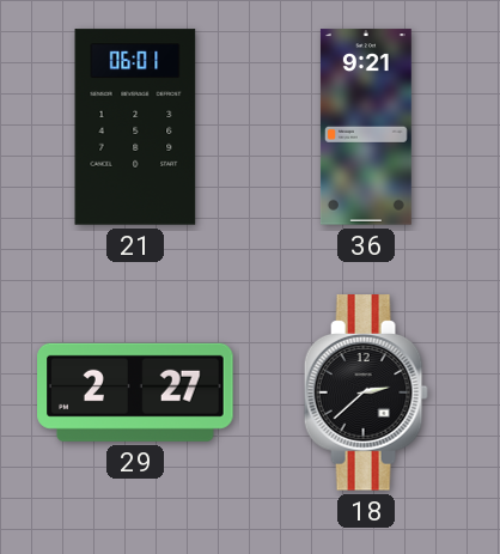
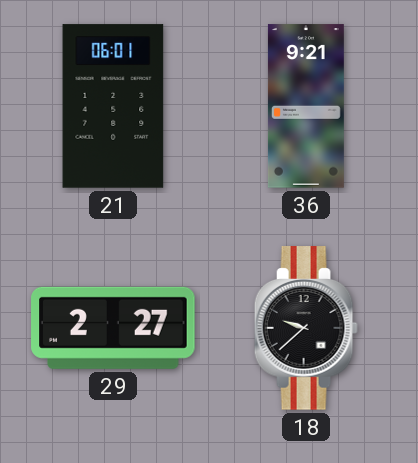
18: 2:38 -> 9:38 (306, 328)
